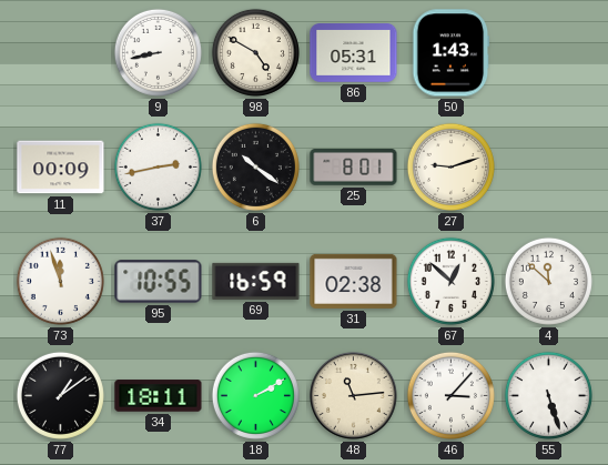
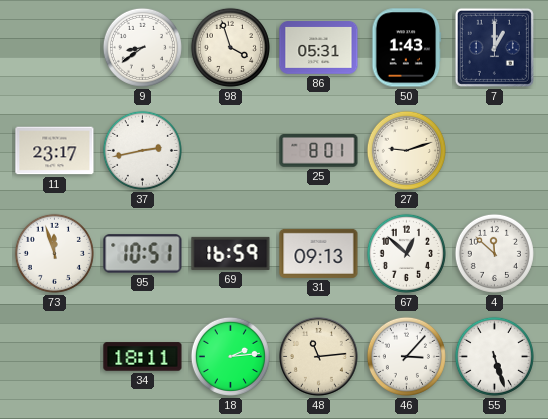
9: 8:43 -> 8:39 (142, 47)
98: 4:50 -> 3:57 (230, 47)
7: none -> 1:00 (494, 47)
11: 00:09 -> 23:17 (55, 151)
6: 10:21 -> none (255, 166)
95: 10:55 -> 10:51 (143, 254)
31: 02:38 -> 09:13 (319, 253)
77: 1:09 -> none (60, 395)
18: 2:10 -> 2:14 (230, 356)
